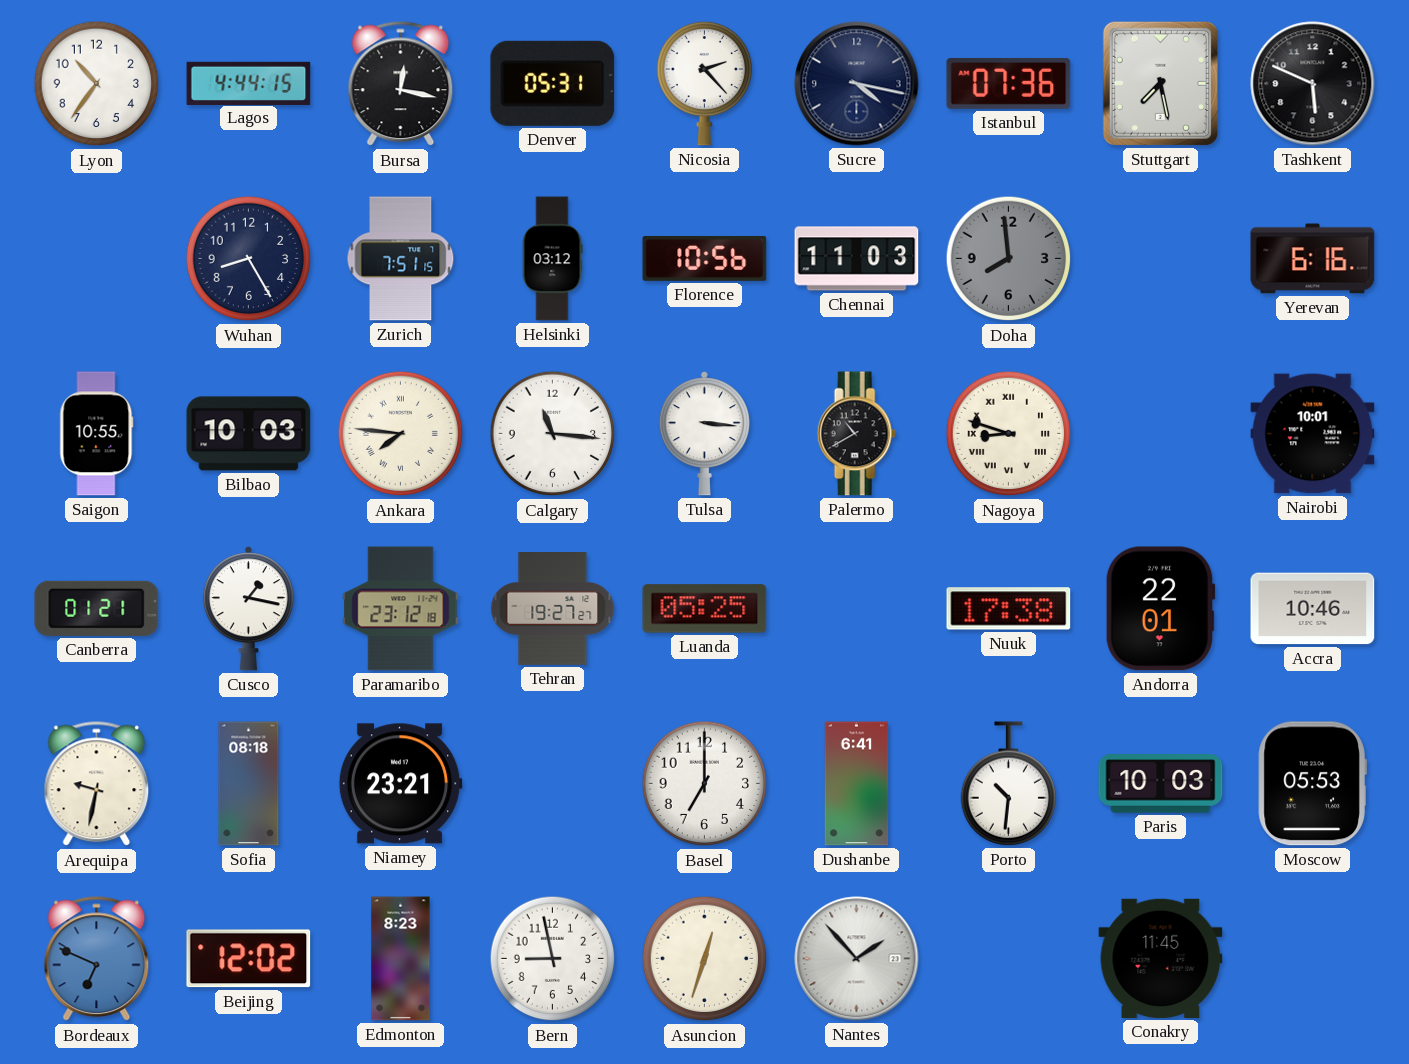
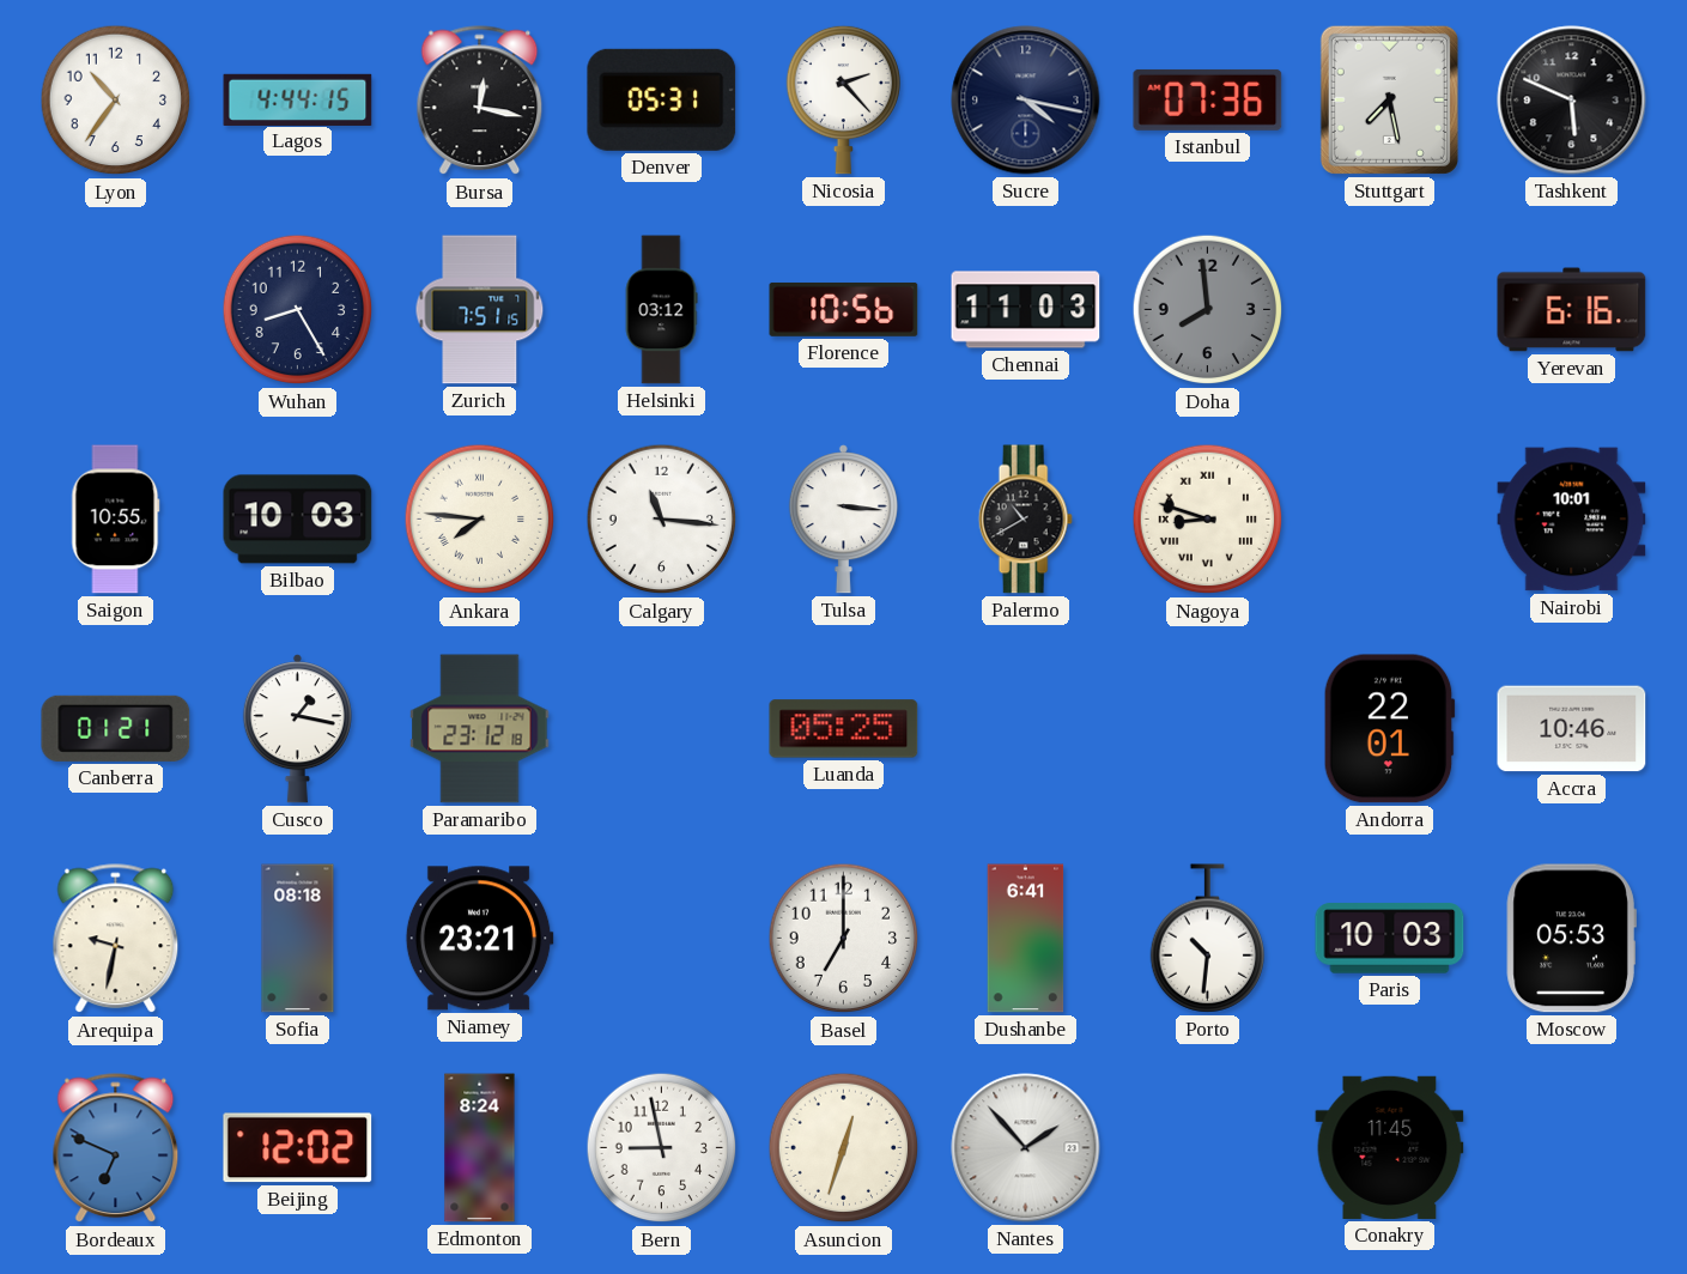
Tehran: 19:27 -> none (553, 609)
Nuuk: 17:38 -> none (1009, 609)
Edmonton: 8:23 -> 8:24 (480, 1148)
